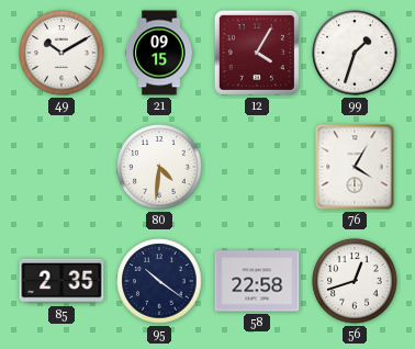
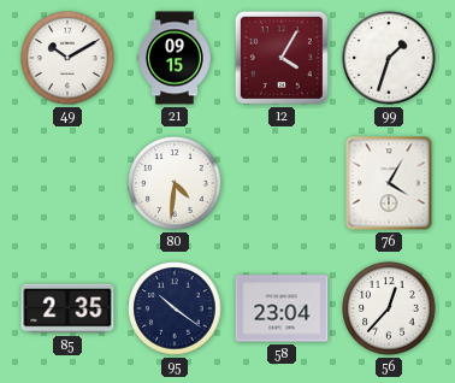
58: 22:58 -> 23:04 (282, 308)
56: 12:42 -> 12:37 (389, 308)
